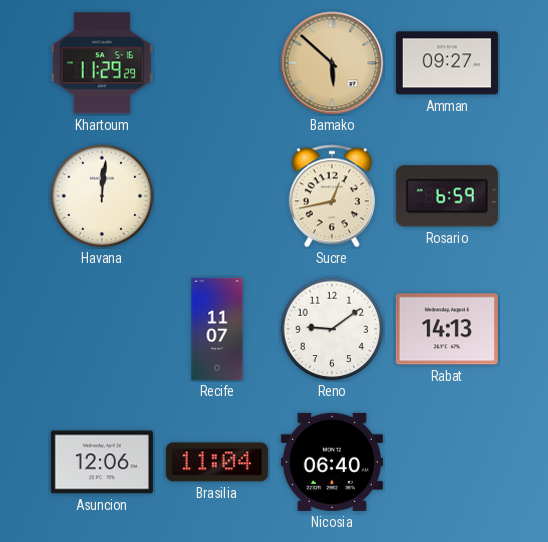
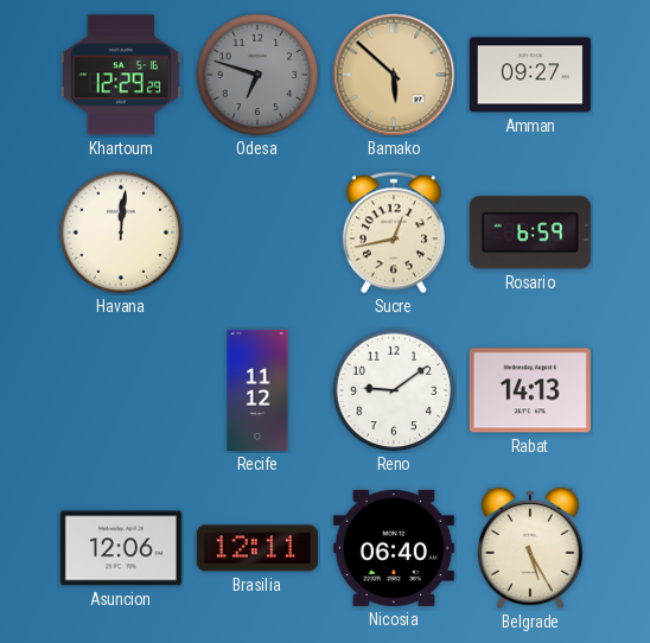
Khartoum: 11:29 -> 12:29 (121, 75)
Odesa: none -> 6:48 (257, 75)
Recife: 11:07 -> 11:12 (257, 390)
Brasilia: 11:04 -> 12:11 (257, 548)
Belgrade: none -> 5:25 (530, 548)
